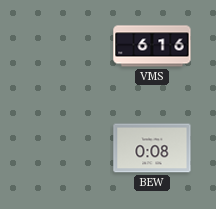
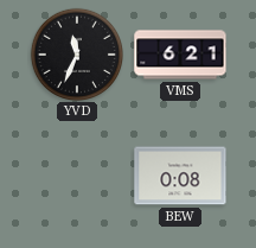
YVD: none -> 11:34 (76, 53)
VMS: 6:16 -> 6:21 (180, 55)
